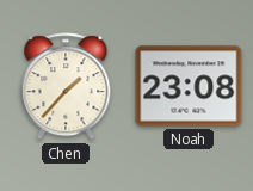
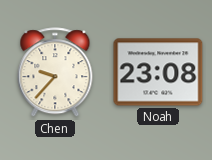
Chen: 1:37 -> 9:37 (55, 73)
